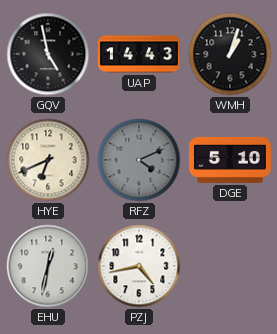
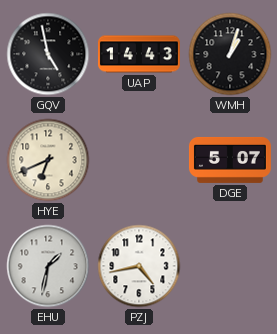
RFZ: 4:11 -> none (139, 160)
DGE: 5:10 -> 5:07 (230, 160)
EHU: 12:32 -> 1:32 (48, 266)
